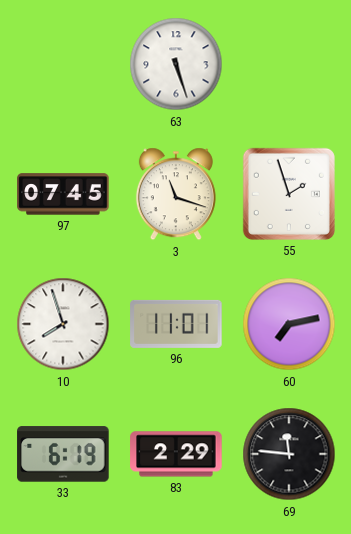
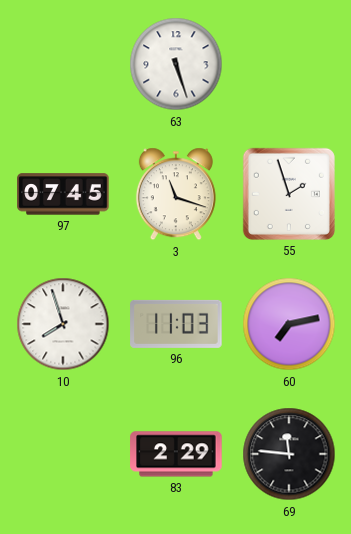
96: 11:01 -> 11:03 (176, 324)
33: 6:19 -> none (63, 454)
